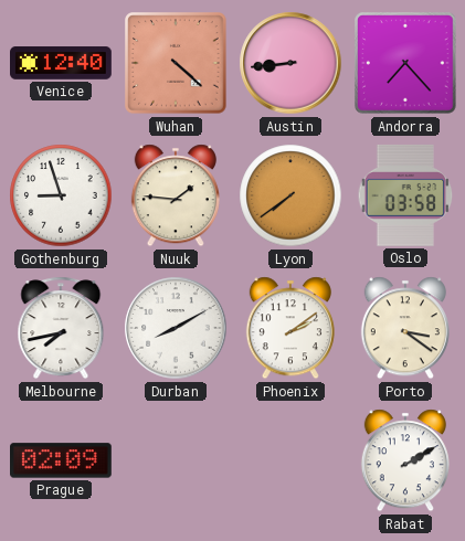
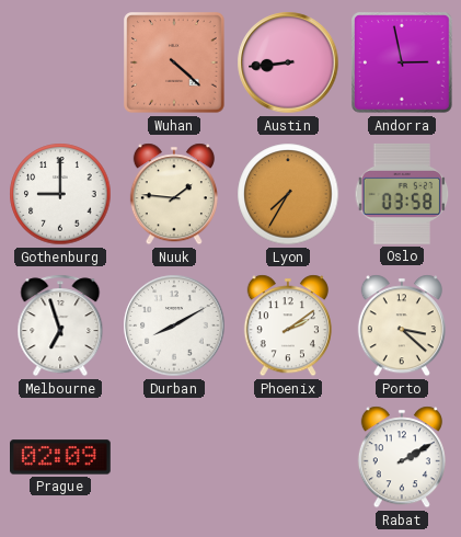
Venice: 12:40 -> none (61, 63)
Andorra: 7:23 -> 2:58 (403, 64)
Gothenburg: 8:57 -> 9:00 (60, 194)
Lyon: 7:39 -> 7:35 (288, 194)
Melbourne: 7:43 -> 6:57 (60, 325)
Porto: 3:21 -> 3:22 (402, 325)
